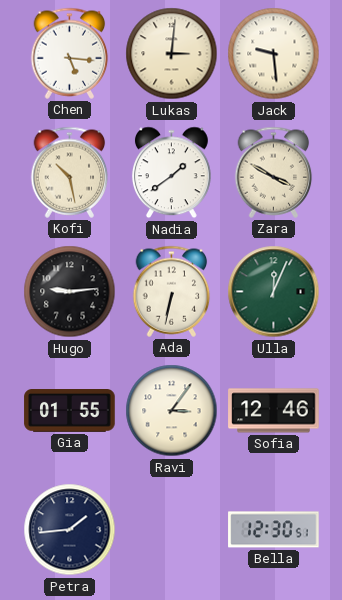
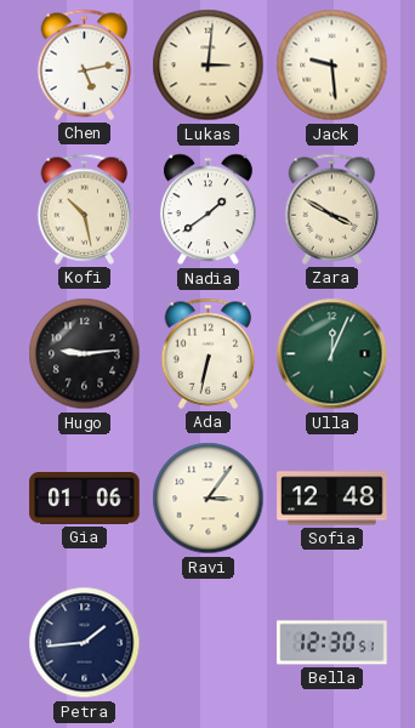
Chen: 5:16 -> 5:13 (85, 64)
Gia: 01:55 -> 01:06 (85, 499)
Sofia: 12:46 -> 12:48 (332, 499)
